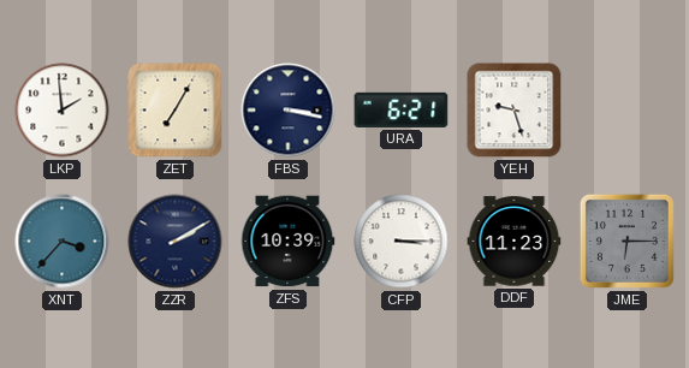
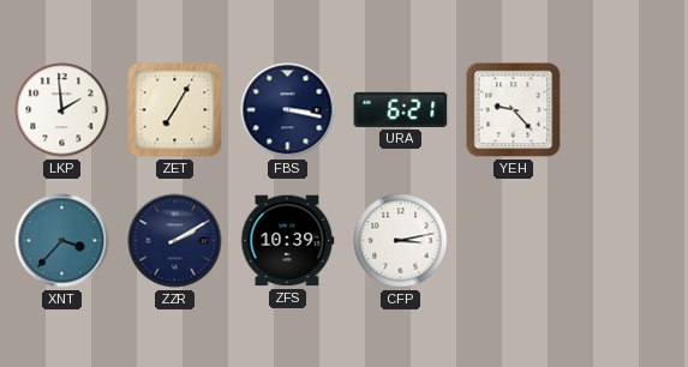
YEH: 9:27 -> 9:23 (514, 110)
CFP: 3:15 -> 3:13 (401, 241)
DDF: 11:23 -> none (515, 242)
JME: 6:15 -> none (626, 241)
